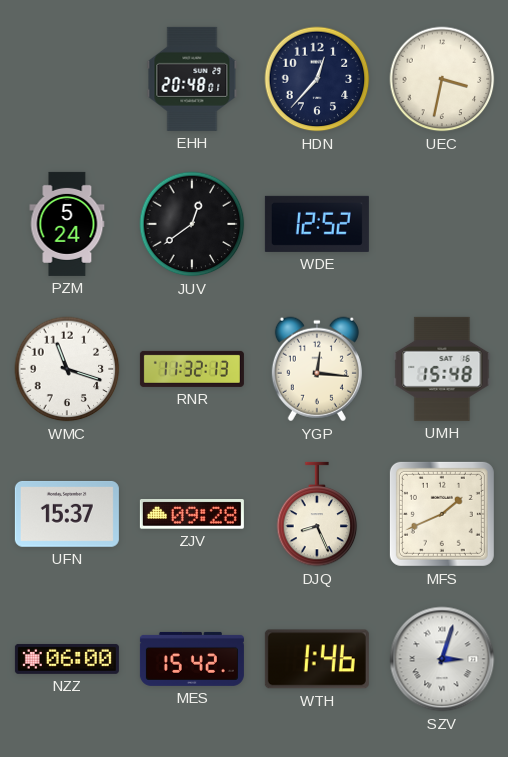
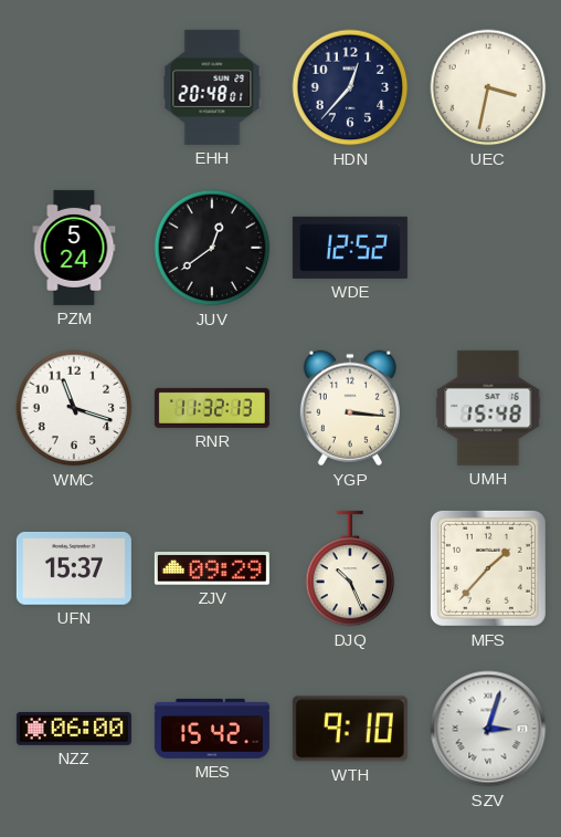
YGP: 12:16 -> 3:16 (350, 408)
ZJV: 09:28 -> 09:29 (212, 568)
DJQ: 8:26 -> 10:26 (350, 568)
MFS: 1:41 -> 1:37 (488, 568)
WTH: 1:46 -> 9:10 (350, 729)
